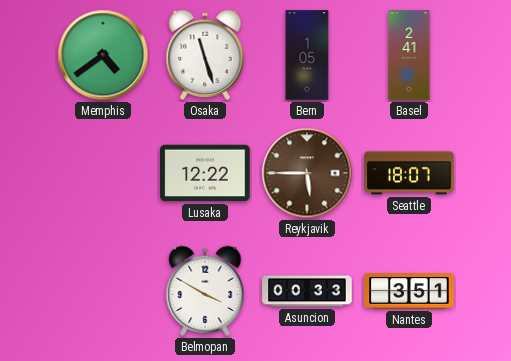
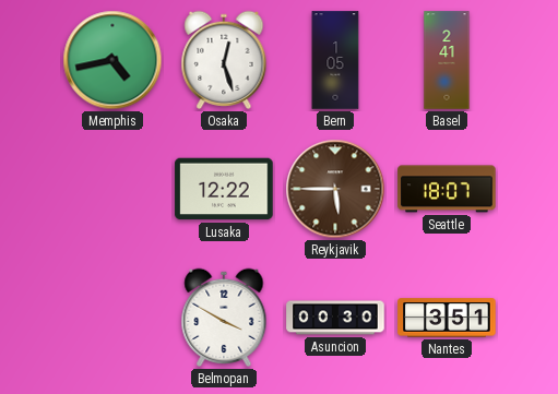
Memphis: 4:39 -> 4:43 (112, 60)
Osaka: 11:27 -> 12:27 (224, 60)
Asuncion: 00:33 -> 00:30 (335, 318)
